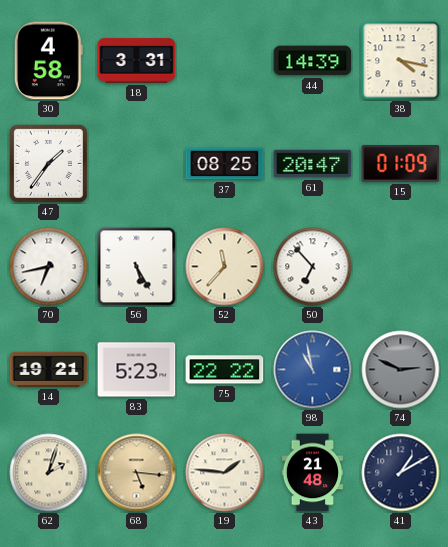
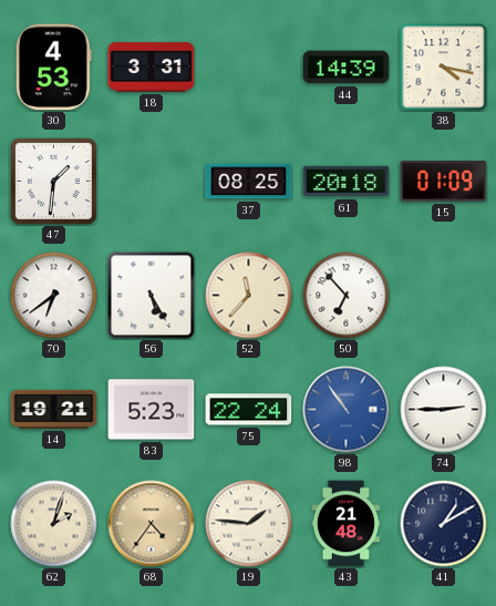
30: 4:58 -> 4:53 (53, 68)
47: 1:36 -> 1:31 (53, 181)
61: 20:47 -> 20:18 (347, 182)
70: 6:43 -> 6:39 (54, 296)
75: 22:22 -> 22:24 (249, 410)
98: 10:58 -> 10:54 (347, 410)
74: 2:49 -> 2:45 (444, 410)
74 dial: grey -> white (444, 410)
68: 5:16 -> 4:36 (152, 524)
